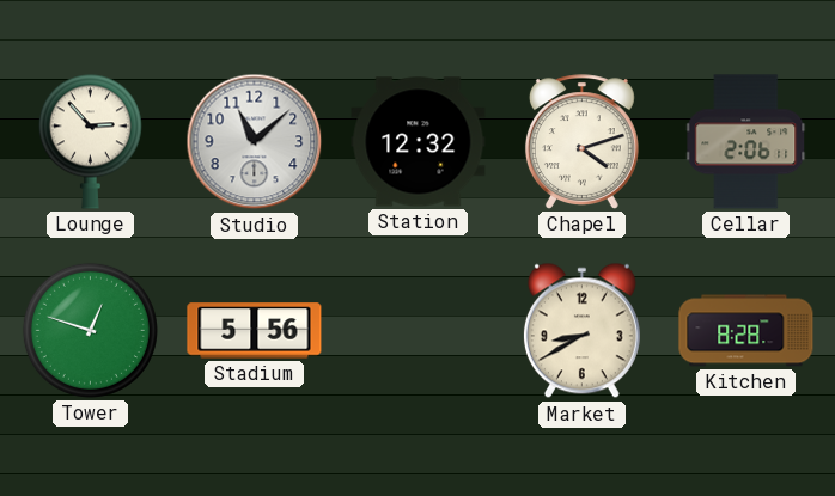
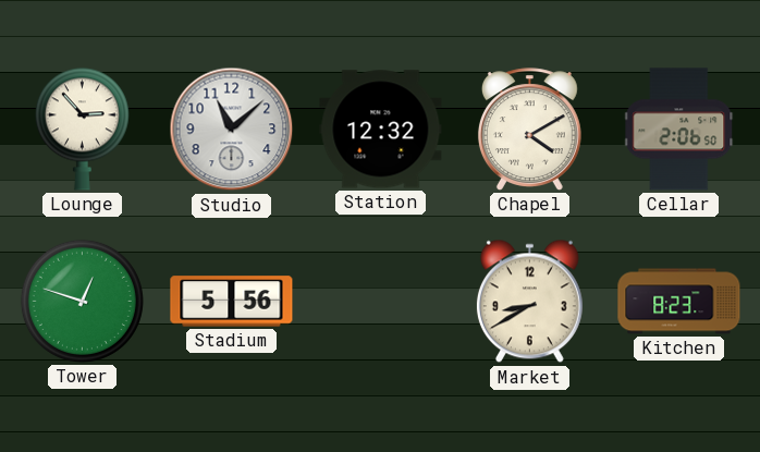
Chapel: 4:12 -> 4:10 (529, 130)
Cellar: 2:06:11 -> 2:06:50 (679, 130)
Kitchen: 8:28 -> 8:23 (679, 302)
